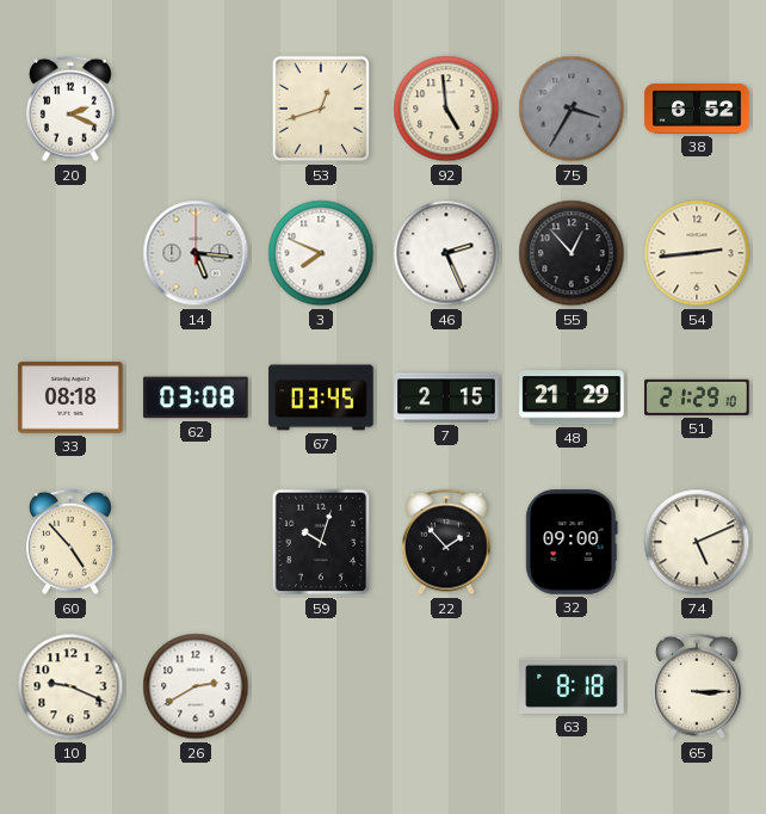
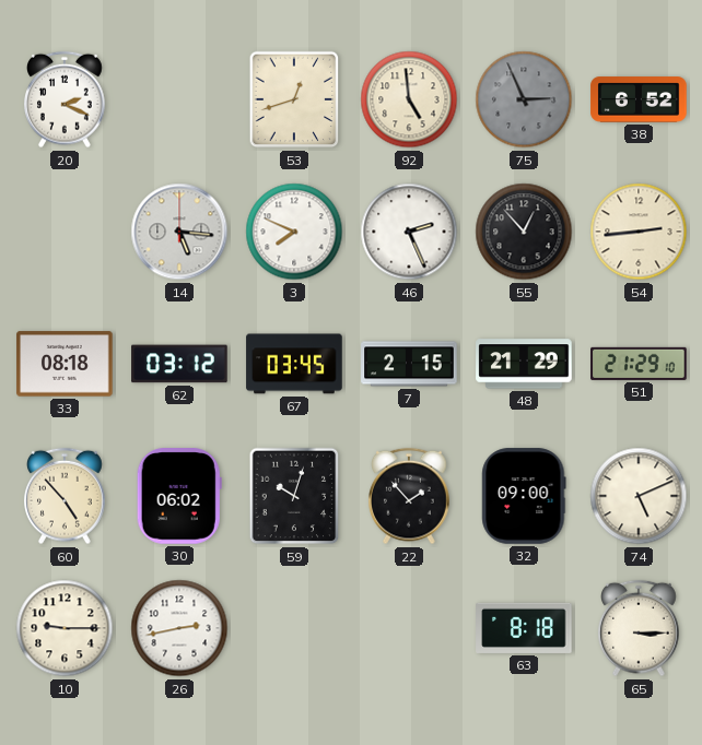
75: 3:35 -> 2:56 (524, 99)
62: 03:08 -> 03:12 (179, 364)
30: none -> 06:02 (179, 496)
10: 9:19 -> 9:15 (65, 628)
26: 2:40 -> 2:43 (179, 628)
